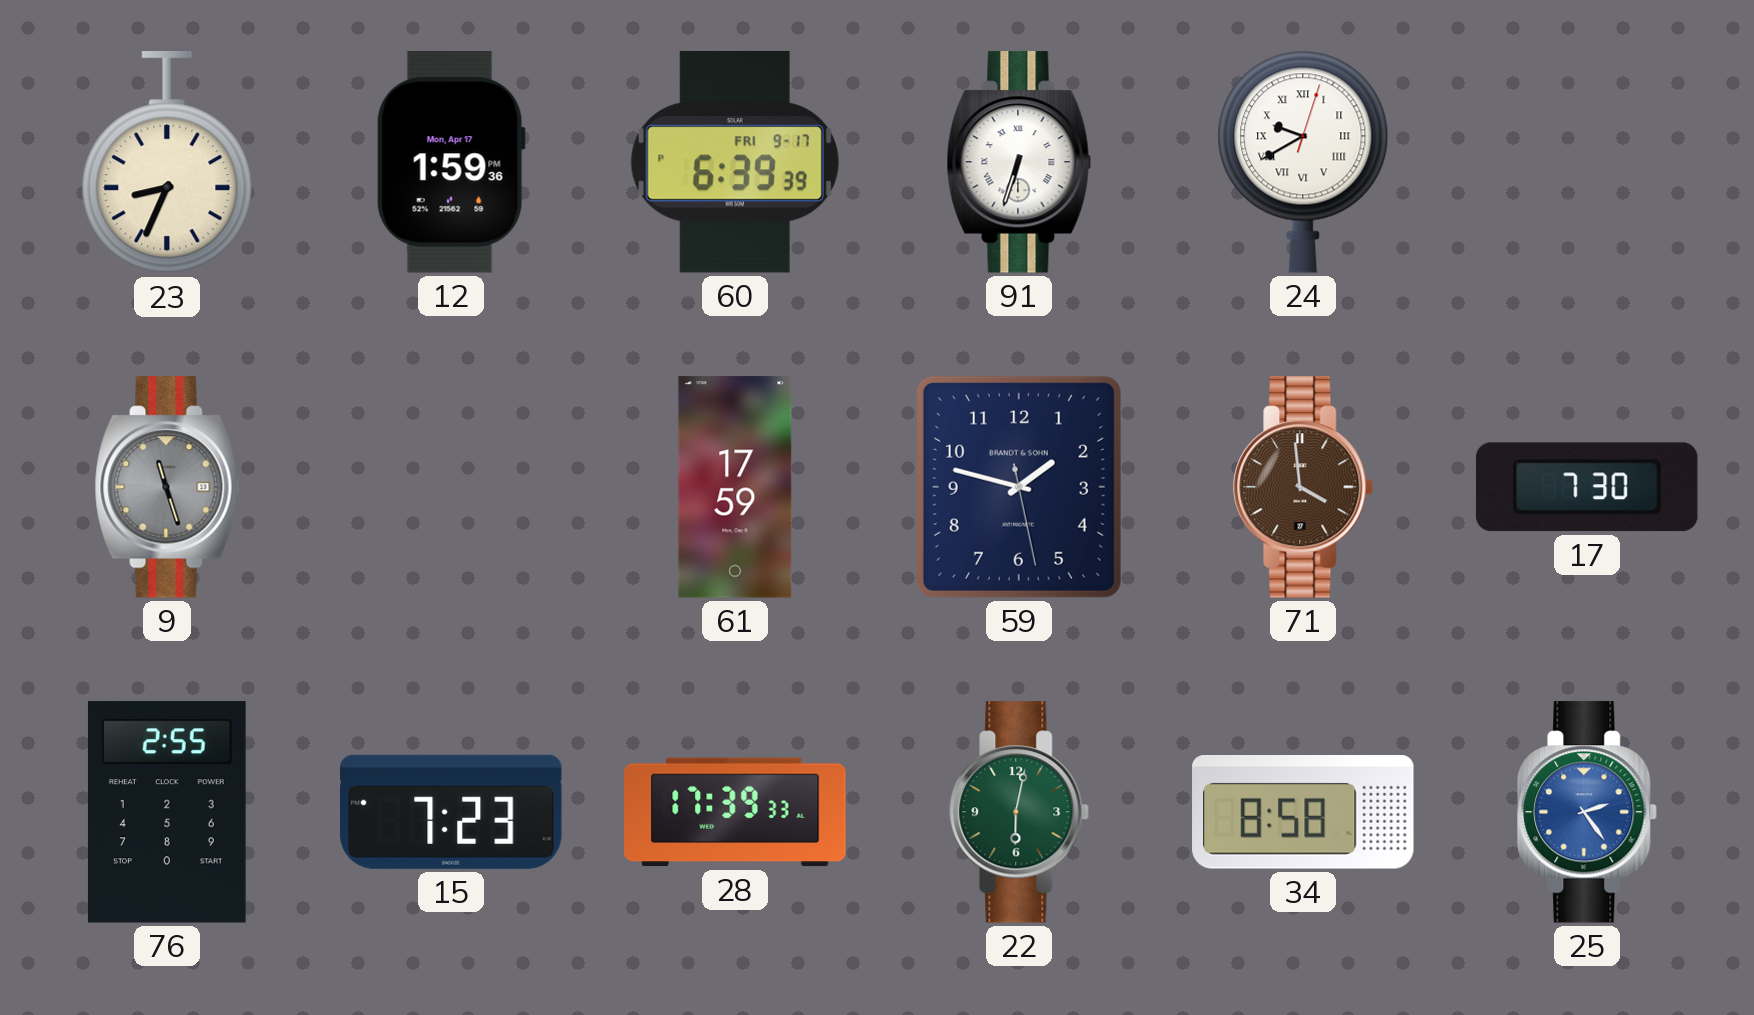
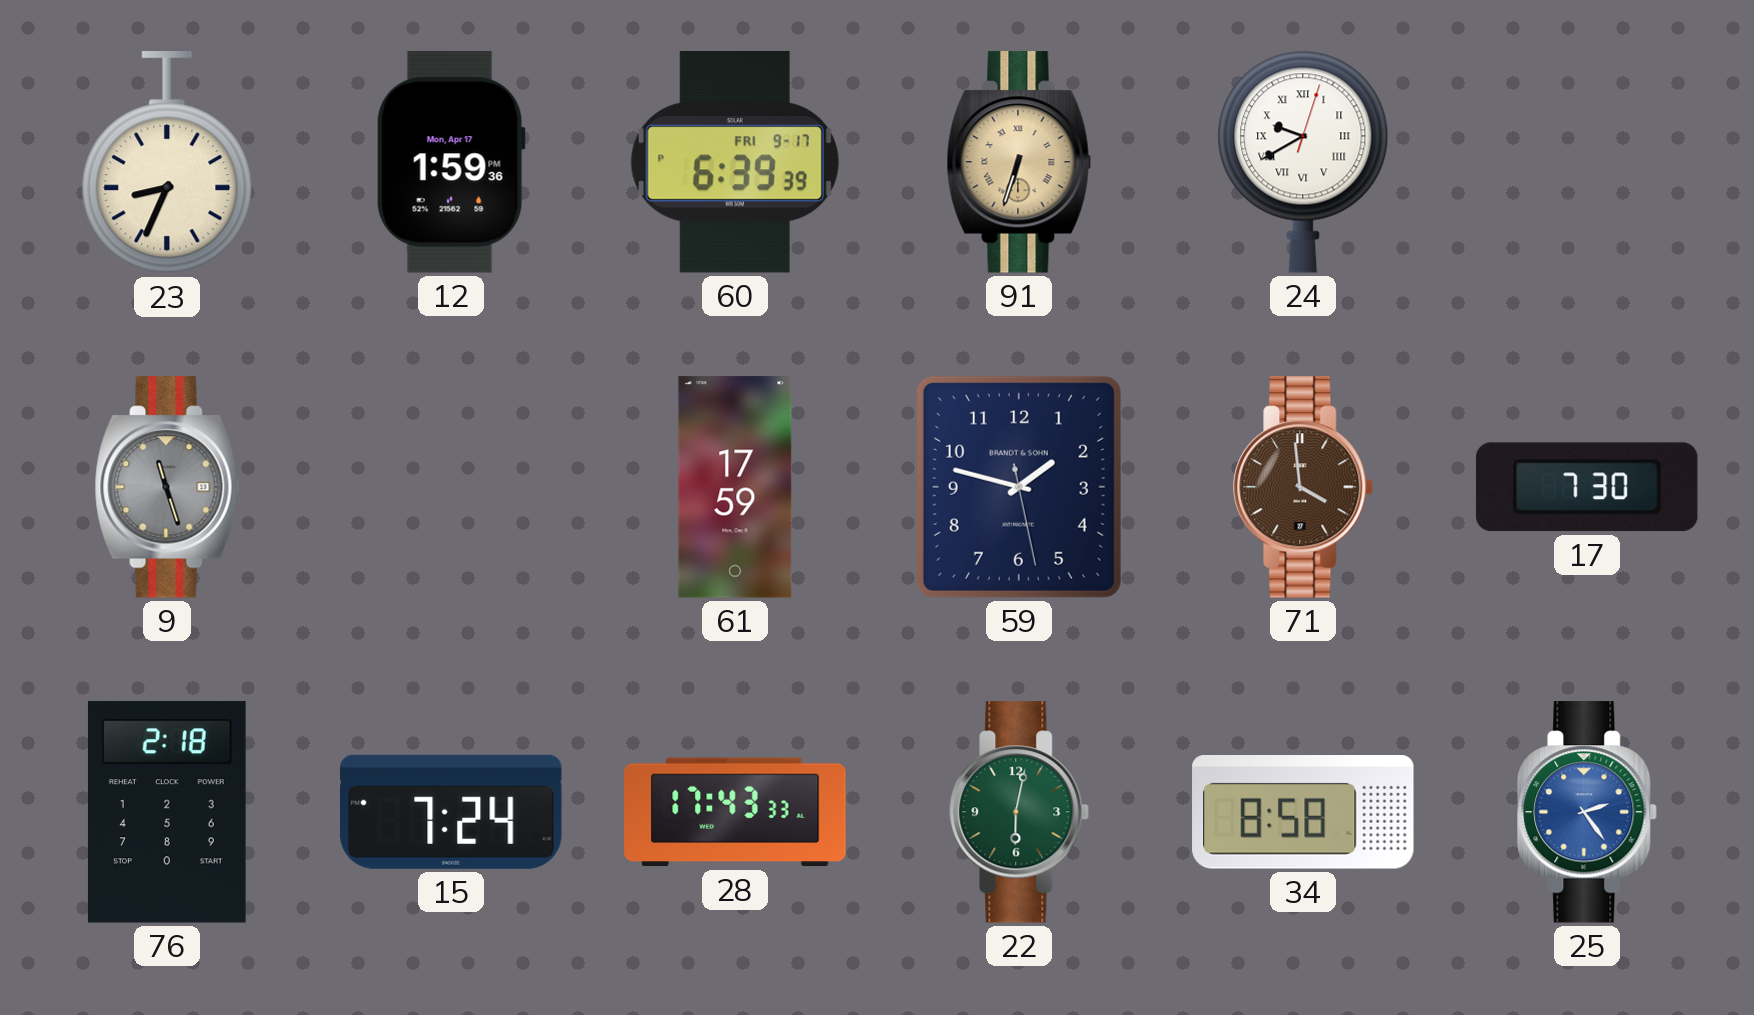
91 dial: white -> champagne (1019, 162)
76: 2:55 -> 2:18 (167, 812)
15: 7:23 -> 7:24 (451, 812)
28: 17:39 -> 17:43 (735, 812)
